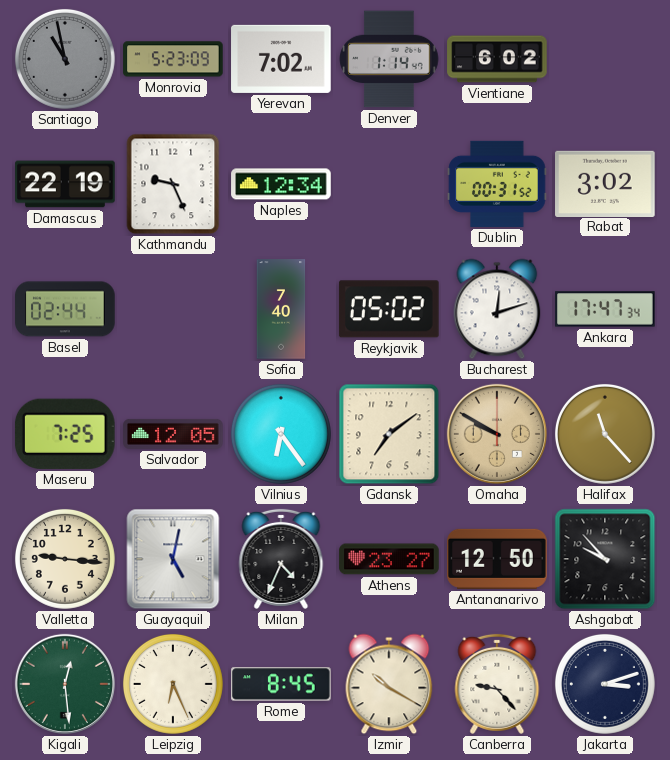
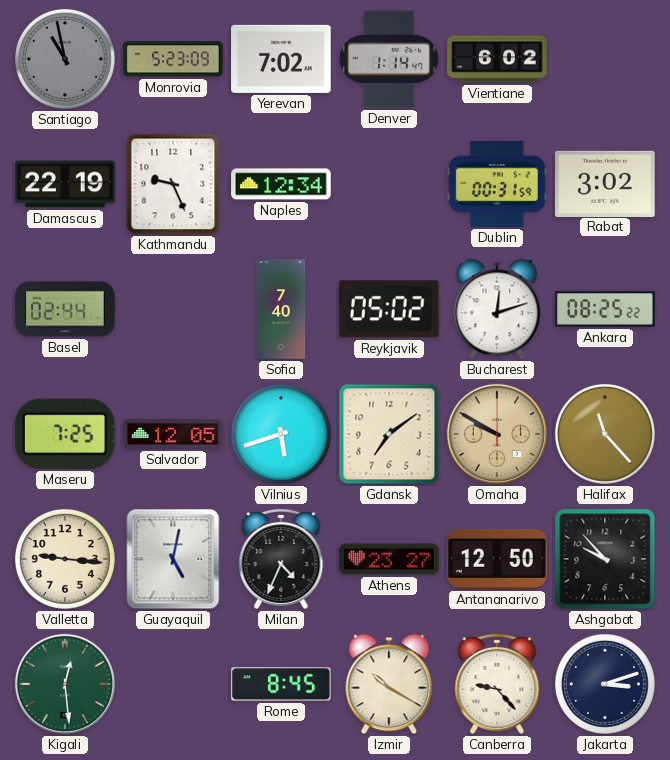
Dublin: 00:31:52 -> 00:31:59 (497, 184)
Ankara: 17:47 -> 08:25 (605, 309)
Vilnius: 6:24 -> 5:42 (281, 434)
Leipzig: 6:26 -> none (173, 684)
